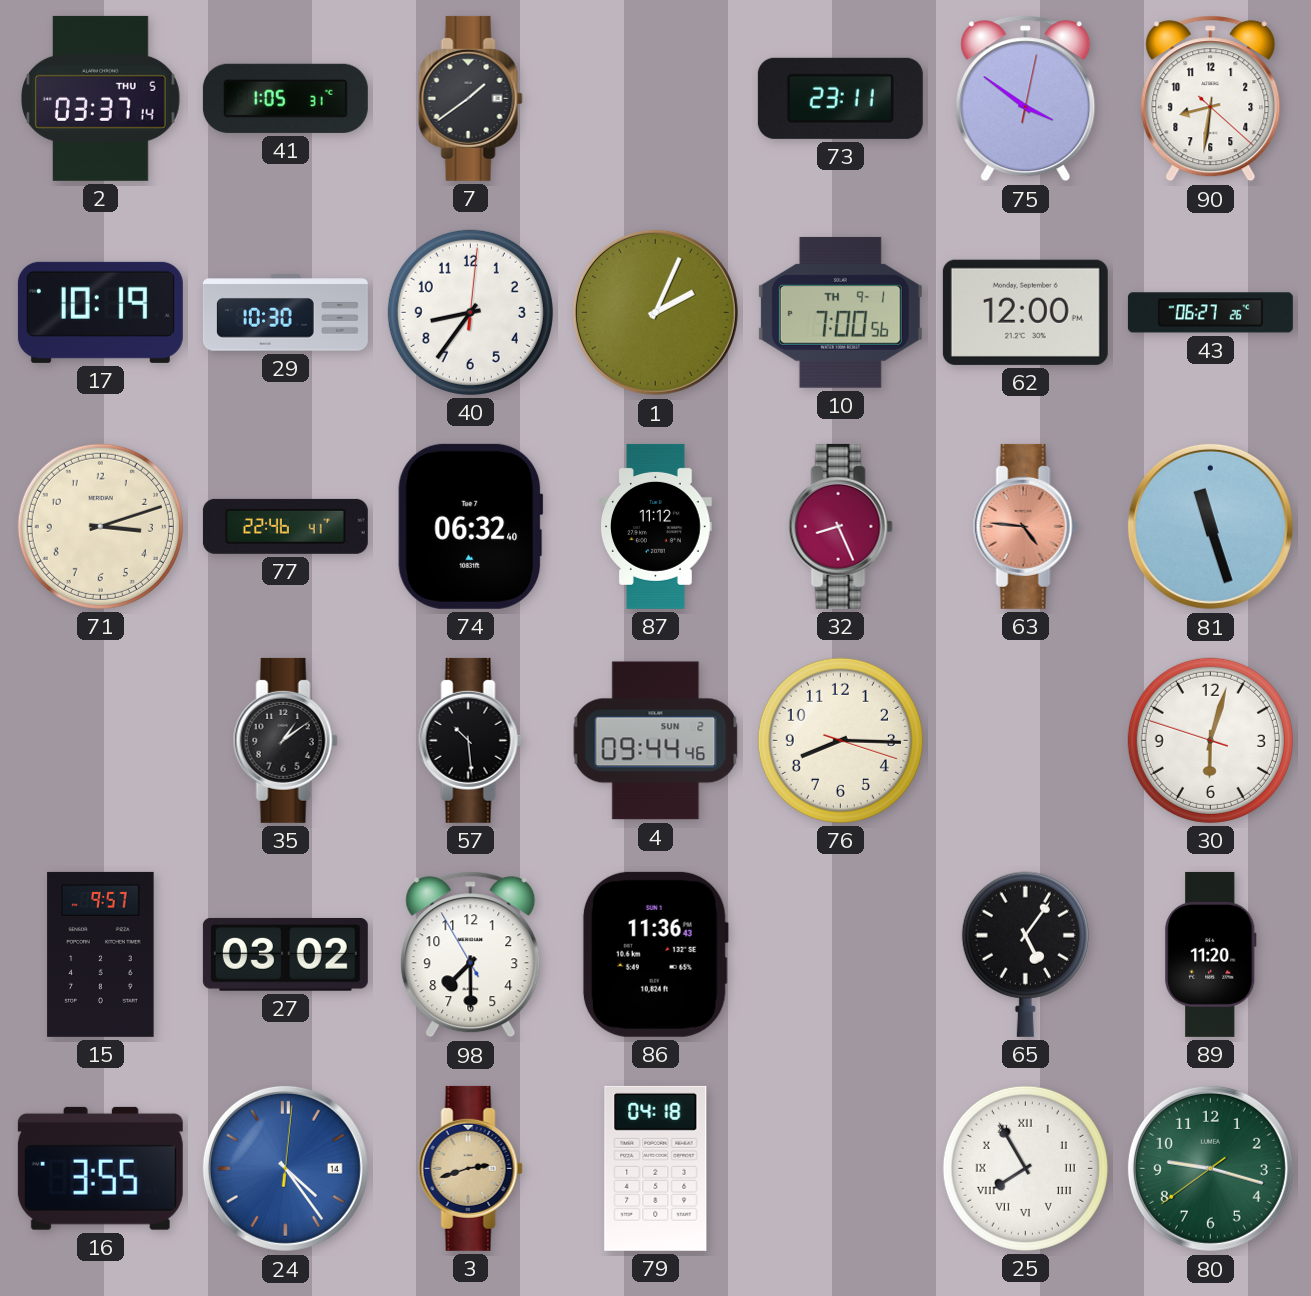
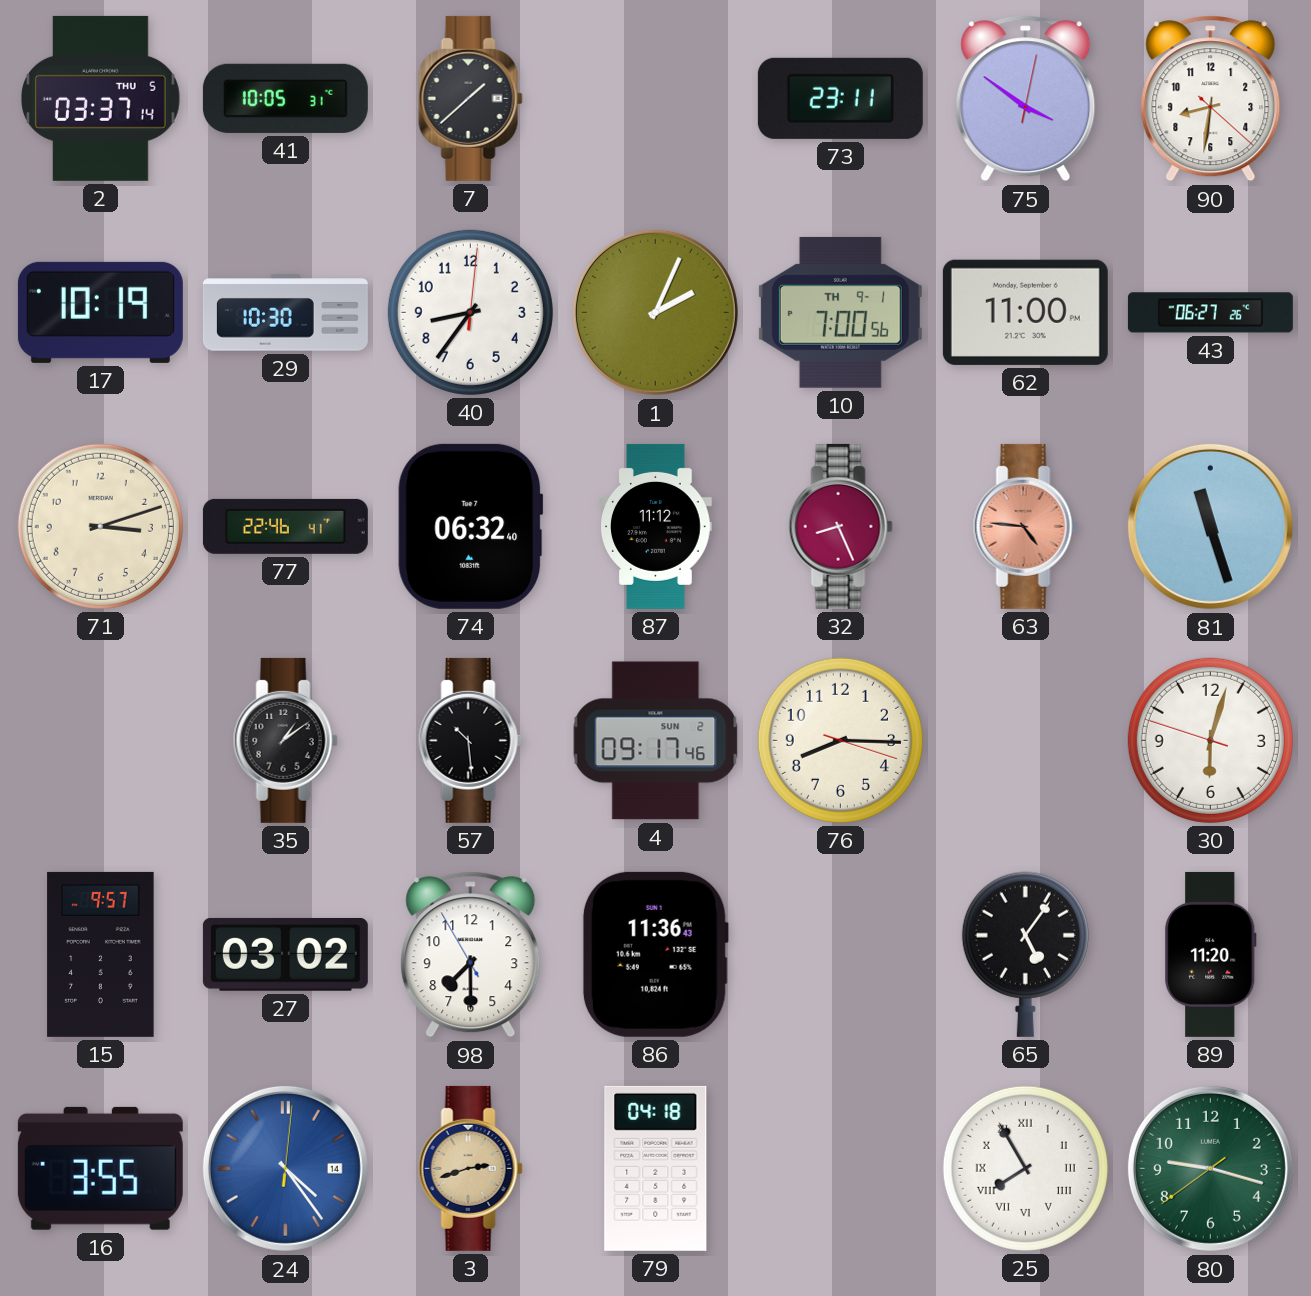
41: 1:05 -> 10:05 (285, 98)
7: 1:39 -> 1:38 (470, 98)
62: 12:00 -> 11:00 (1025, 312)
4: 09:44 -> 09:17 (656, 741)
